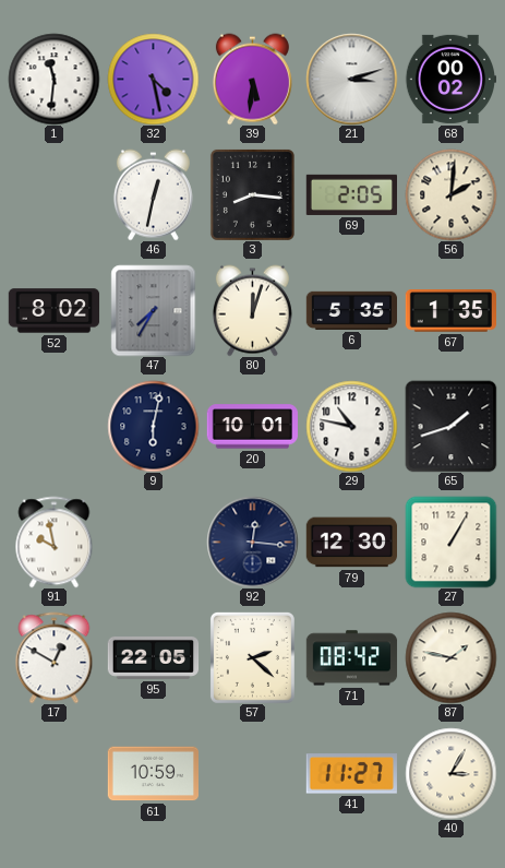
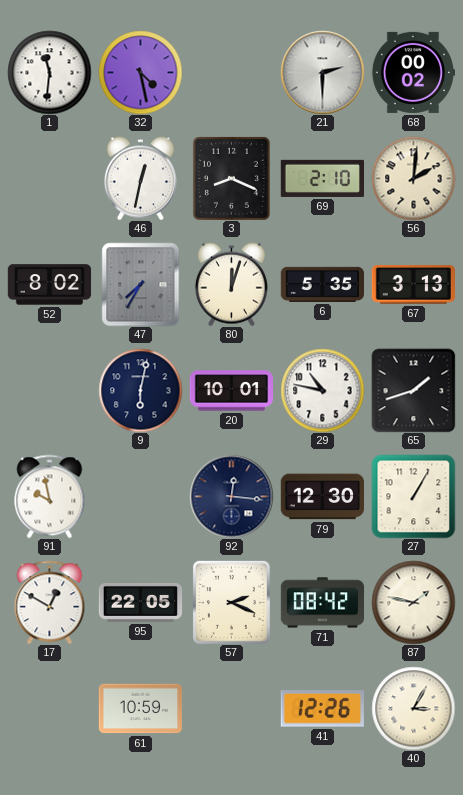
39: 5:31 -> none (252, 79)
21: 3:12 -> 2:30 (322, 72)
3: 8:16 -> 8:19 (231, 178)
69: 2:05 -> 2:10 (322, 178)
67: 1:35 -> 3:13 (413, 285)
57: 2:22 -> 2:19 (231, 602)
41: 11:27 -> 12:26 (322, 709)
